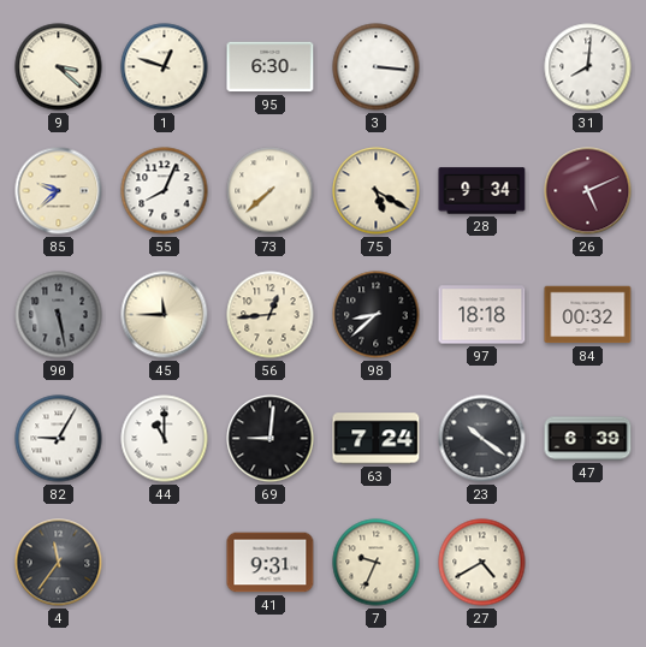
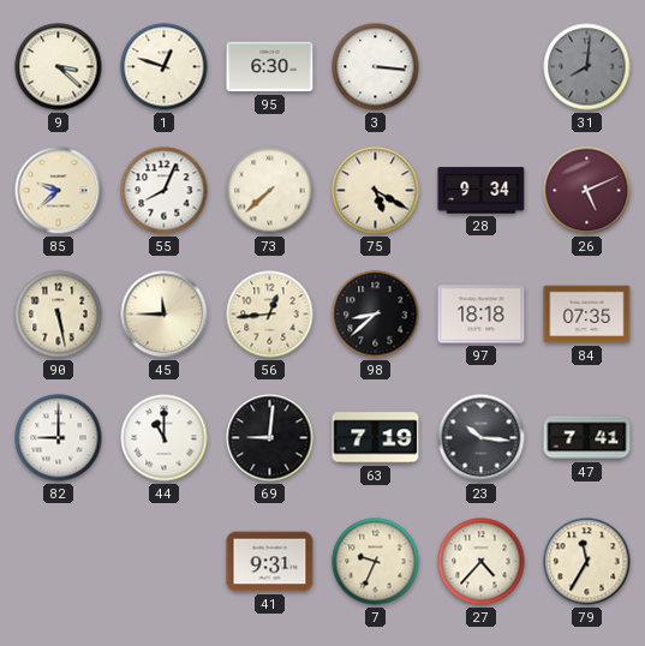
31 dial: white -> grey (587, 67)
90 dial: grey -> cream (59, 315)
84: 00:32 -> 07:35 (587, 315)
82: 9:05 -> 9:00 (59, 438)
63: 7:24 -> 7:19 (376, 438)
23: 10:21 -> 10:16 (482, 438)
47: 6:39 -> 7:41 (587, 438)
4: 11:36 -> none (59, 563)
27: 4:40 -> 4:37 (482, 562)
79: none -> 11:35 (587, 562)
